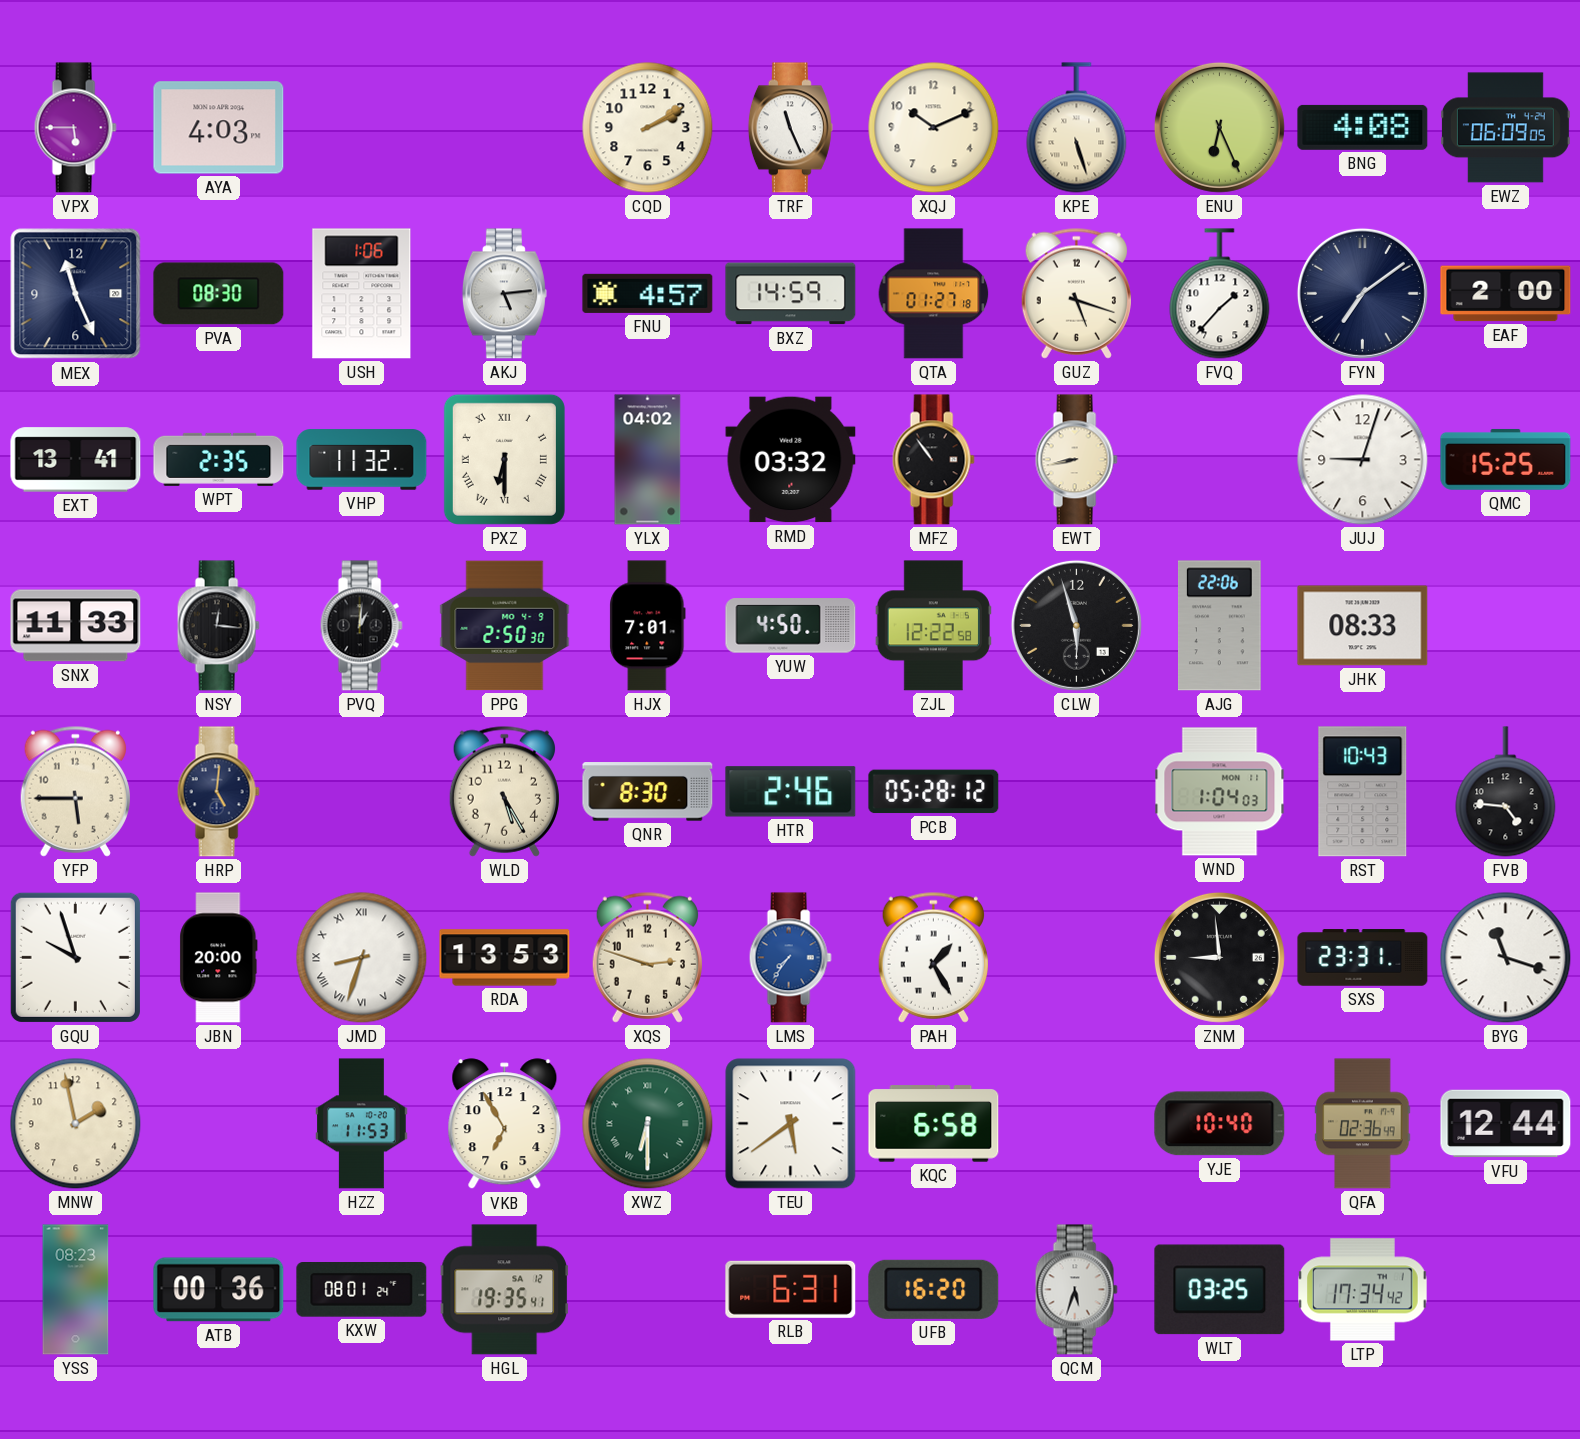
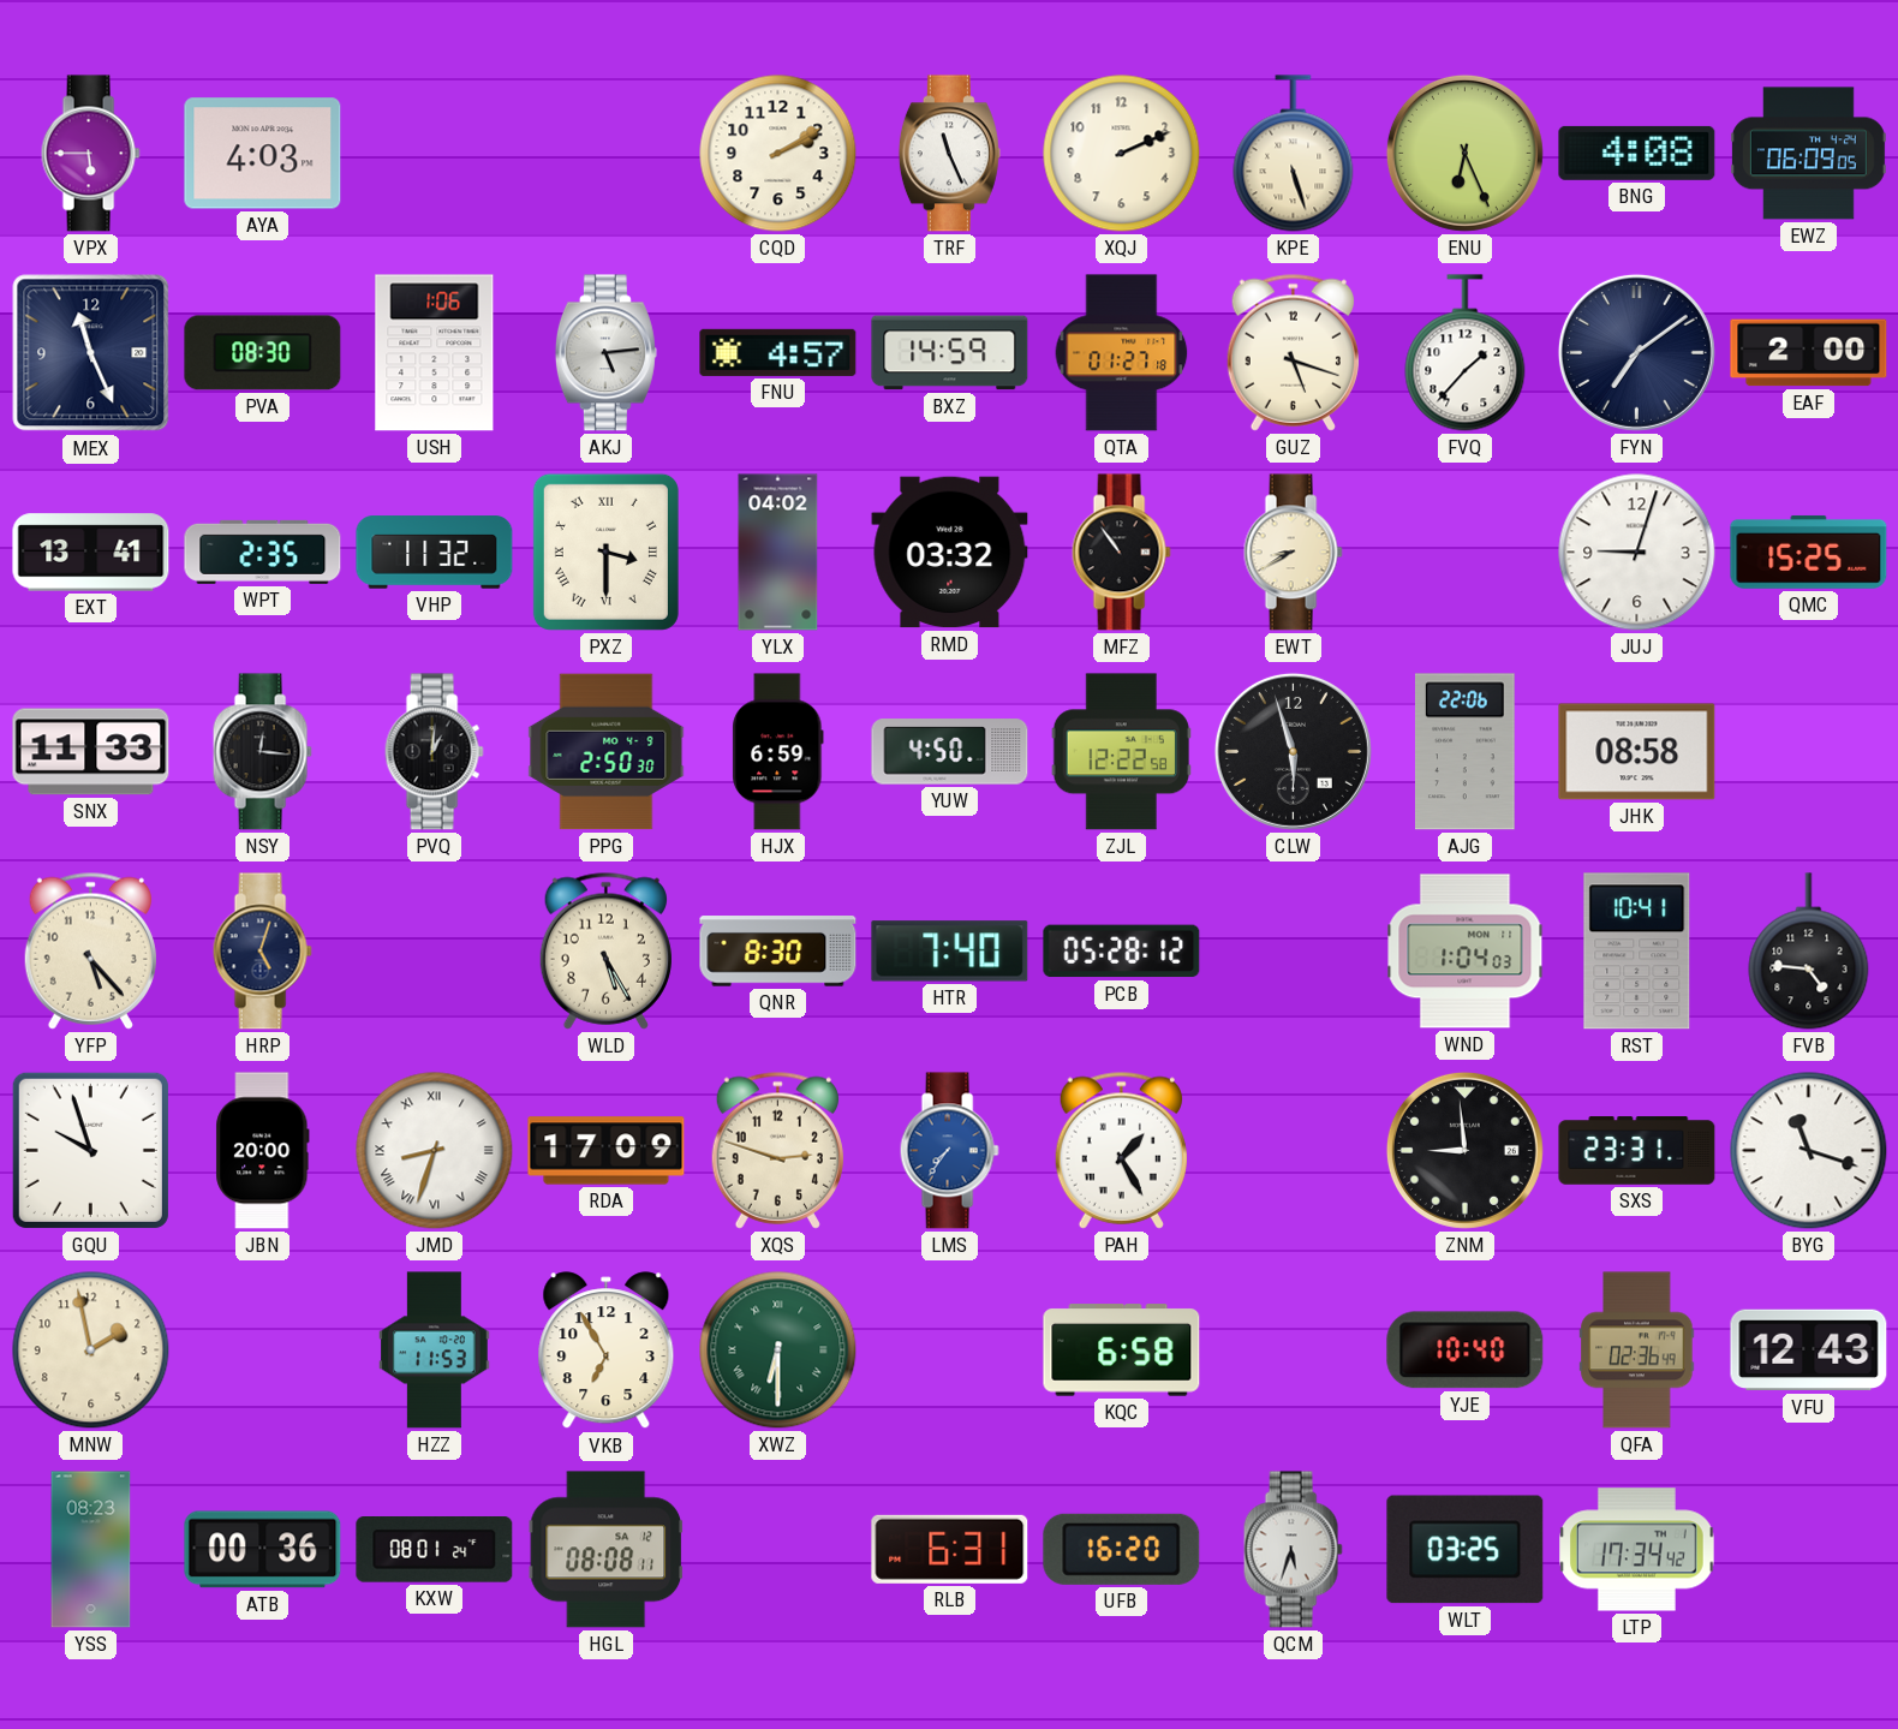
XQJ: 10:11 -> 2:11 (1122, 154)
PXZ: 6:30 -> 3:30 (605, 552)
EWT: 8:43 -> 8:40 (1293, 553)
HJX: 7:01 -> 6:59 (778, 752)
JHK: 08:33 -> 08:58 (1637, 752)
YFP: 5:45 -> 5:23 (90, 950)
HRP: 5:01 -> 5:03 (262, 952)
HTR: 2:46 -> 7:40 (950, 952)
RST: 10:43 -> 10:41 (1637, 952)
RDA: 13:53 -> 17:09 (607, 1151)
TEU: 5:39 -> none (791, 1124)
VFU: 12:44 -> 12:43 (1809, 1351)
HGL: 19:35 -> 08:08 (605, 1550)
